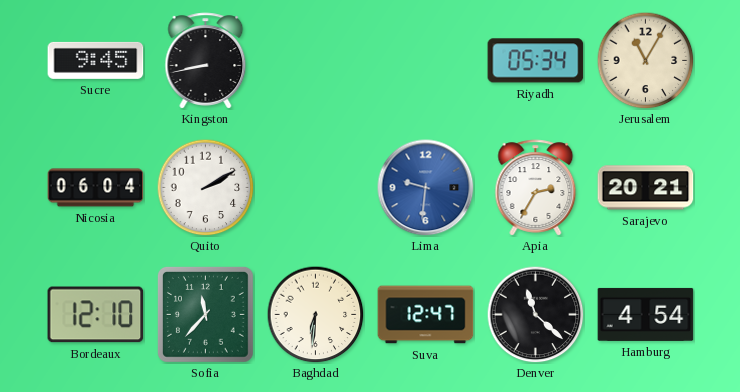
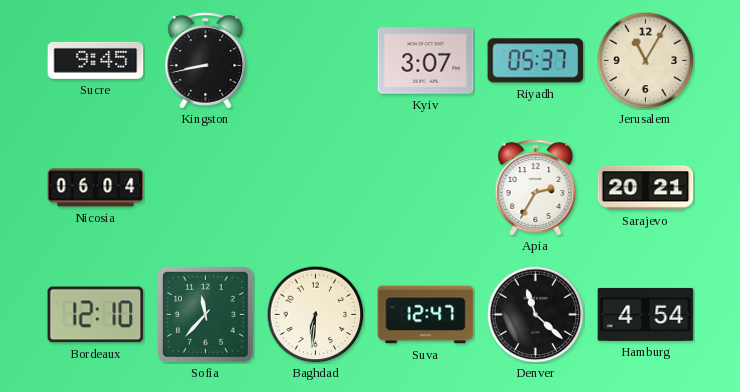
Kyiv: none -> 3:07 (426, 61)
Riyadh: 05:34 -> 05:37 (536, 61)
Quito: 2:10 -> none (205, 187)
Lima: 9:31 -> none (426, 188)
